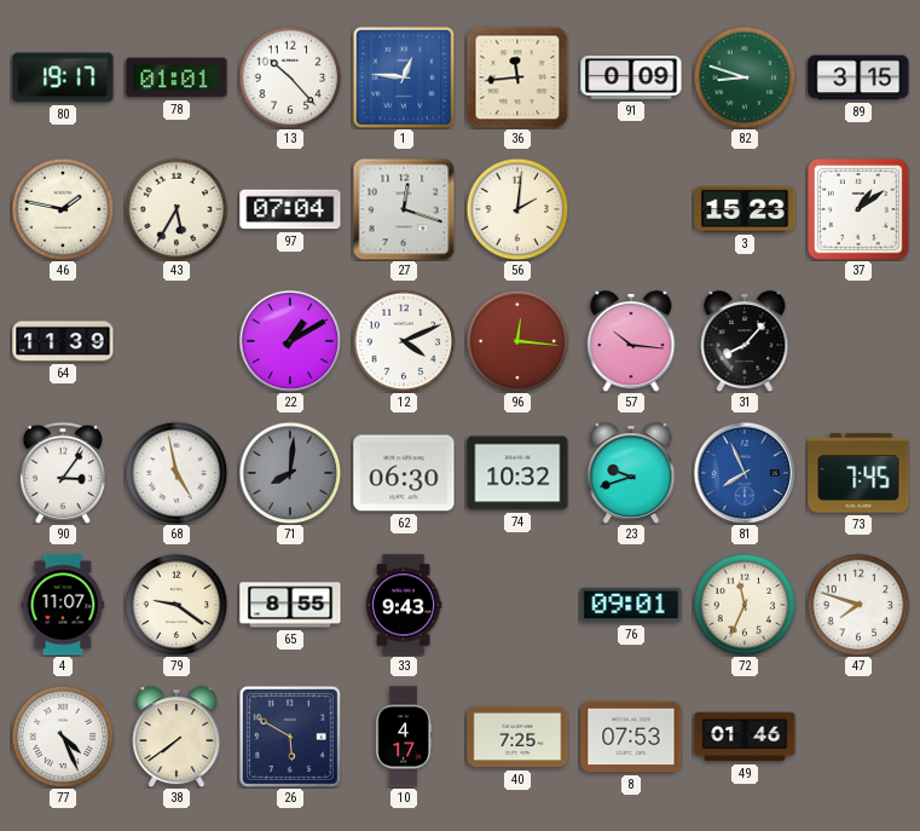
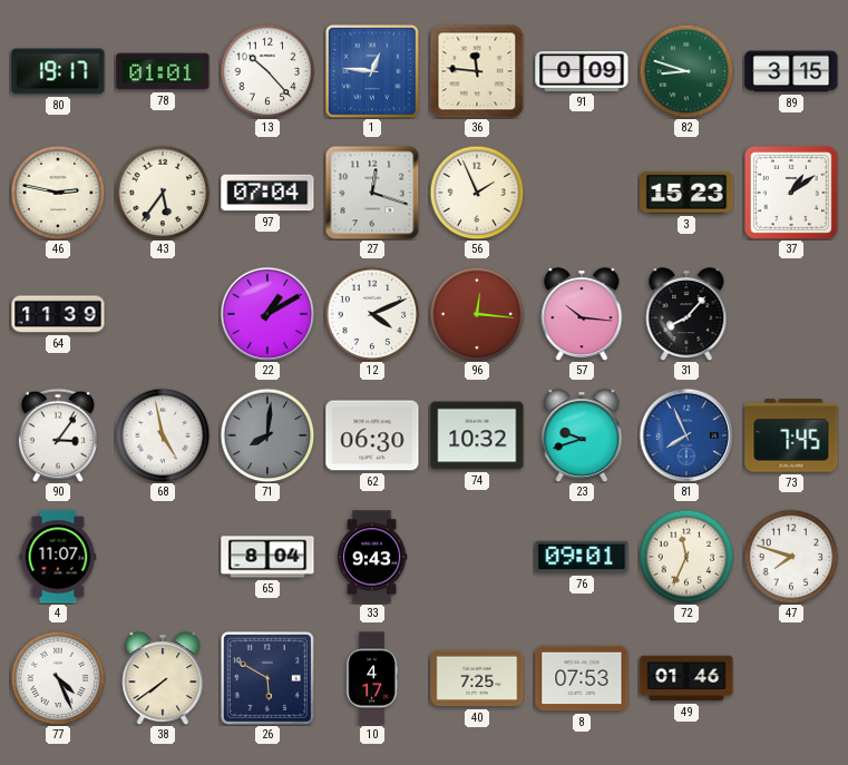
36: 11:44 -> 11:46 (477, 71)
46: 1:47 -> 2:47 (58, 193)
43: 5:35 -> 5:36 (163, 193)
56: 2:01 -> 1:56 (477, 193)
79: 9:21 -> none (177, 605)
65: 8:55 -> 8:04 (267, 557)
